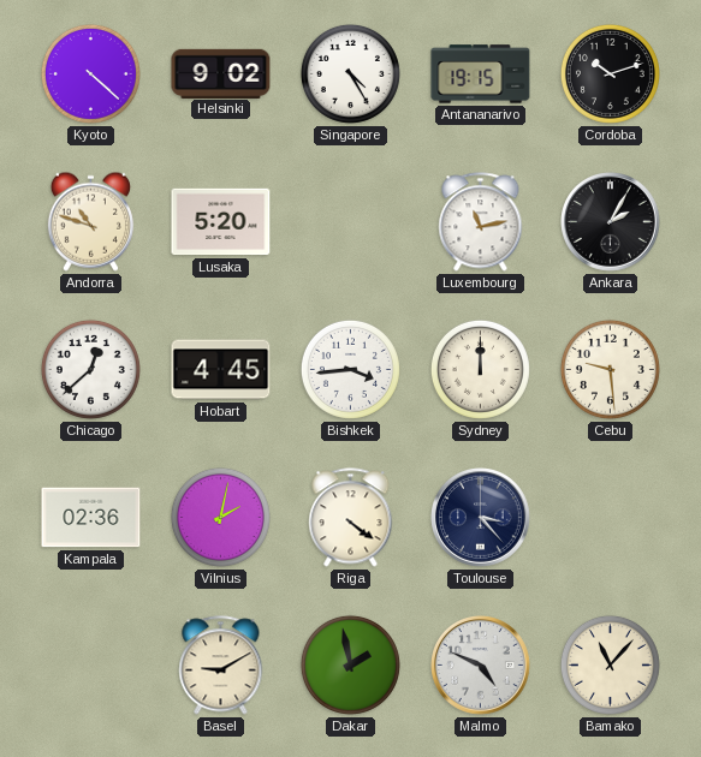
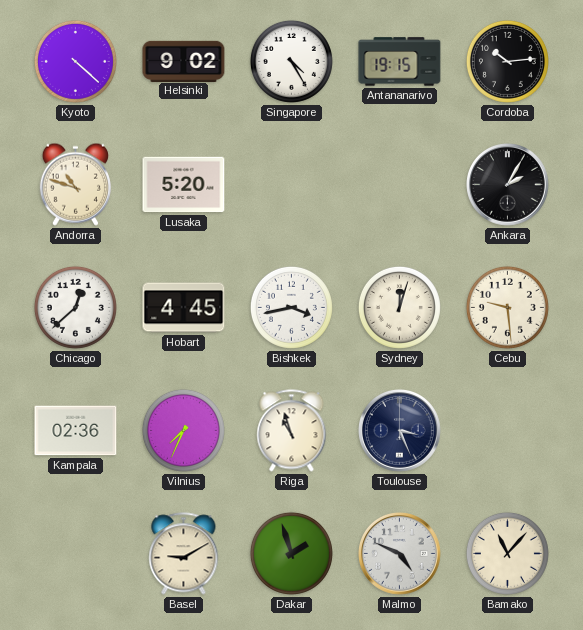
Cordoba: 10:12 -> 10:14 (507, 61)
Luxembourg: 11:13 -> none (481, 222)
Bishkek: 3:44 -> 3:43 (291, 307)
Sydney: 12:00 -> 12:03 (399, 307)
Vilnius: 2:02 -> 7:34 (183, 430)
Riga: 4:21 -> 10:57 (292, 431)
Toulouse: 3:23 -> 3:26 (400, 431)
Dakar: 1:58 -> 1:57 (291, 553)
